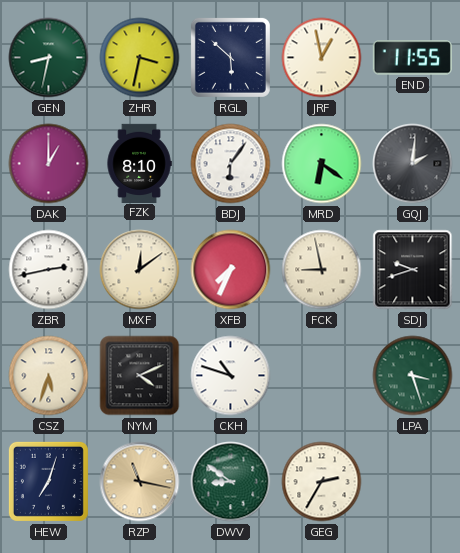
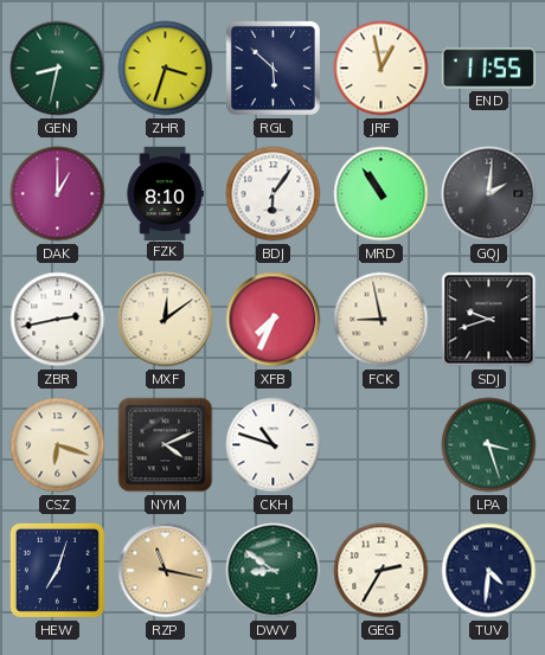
ZHR: 3:32 -> 3:33 (166, 69)
MRD: 6:21 -> 10:54 (381, 194)
CSZ: 5:33 -> 6:18 (58, 445)
TUV: none -> 4:31 (489, 571)
